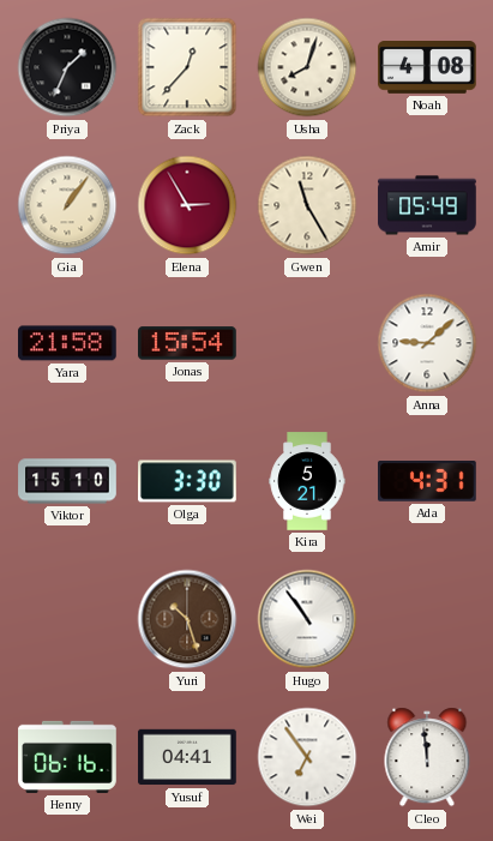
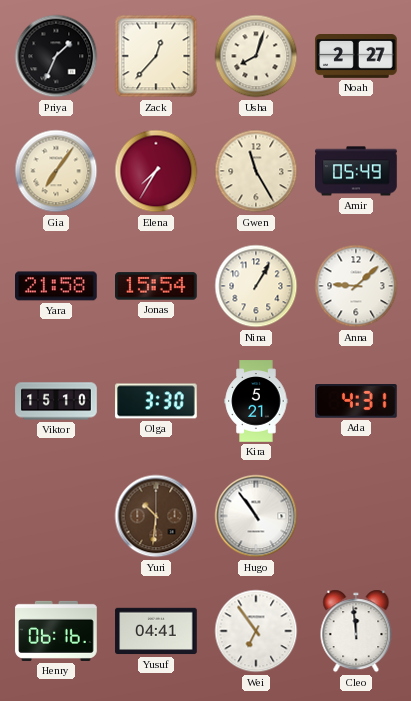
Noah: 4:08 -> 2:27 (356, 57)
Gia: 1:06 -> 7:06 (56, 171)
Elena: 2:55 -> 7:35 (156, 171)
Nina: none -> 1:05 (256, 286)
Yuri: 10:27 -> 10:31 (156, 516)
